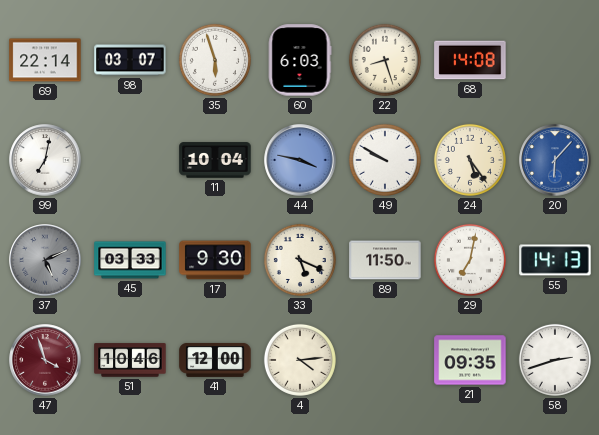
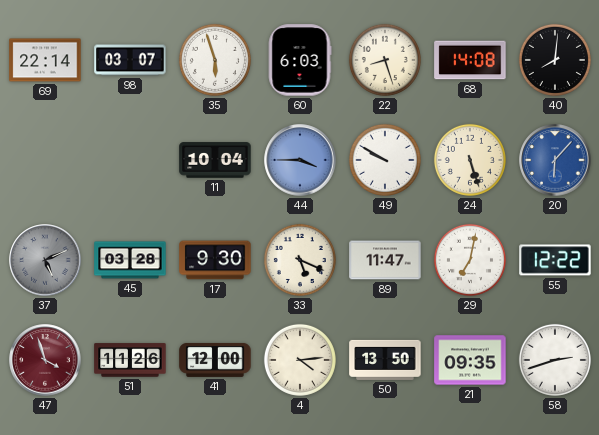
40: none -> 8:01 (555, 60)
99: 7:02 -> none (45, 160)
44: 3:47 -> 3:45 (300, 160)
24: 5:24 -> 5:27 (470, 160)
45: 03:33 -> 03:28 (130, 260)
89: 11:50 -> 11:47 (385, 260)
55: 14:13 -> 12:22 (555, 260)
51: 10:46 -> 11:26 (130, 360)
50: none -> 13:50 (385, 360)
